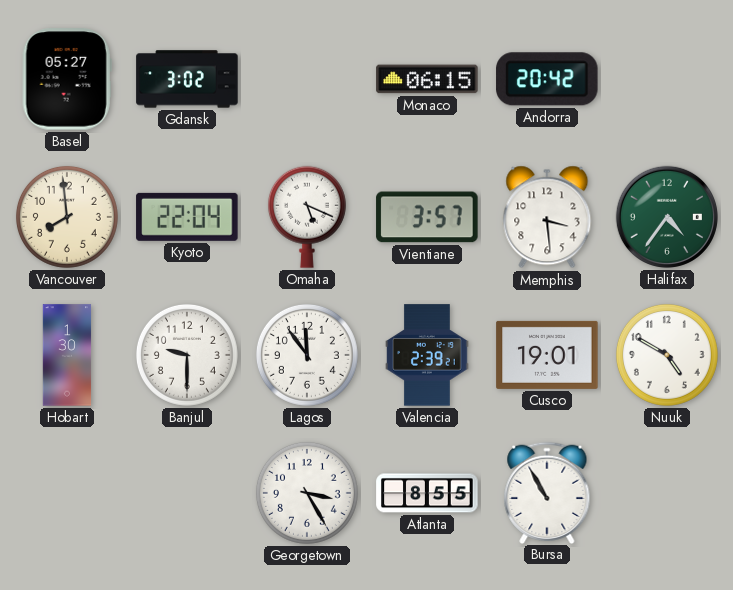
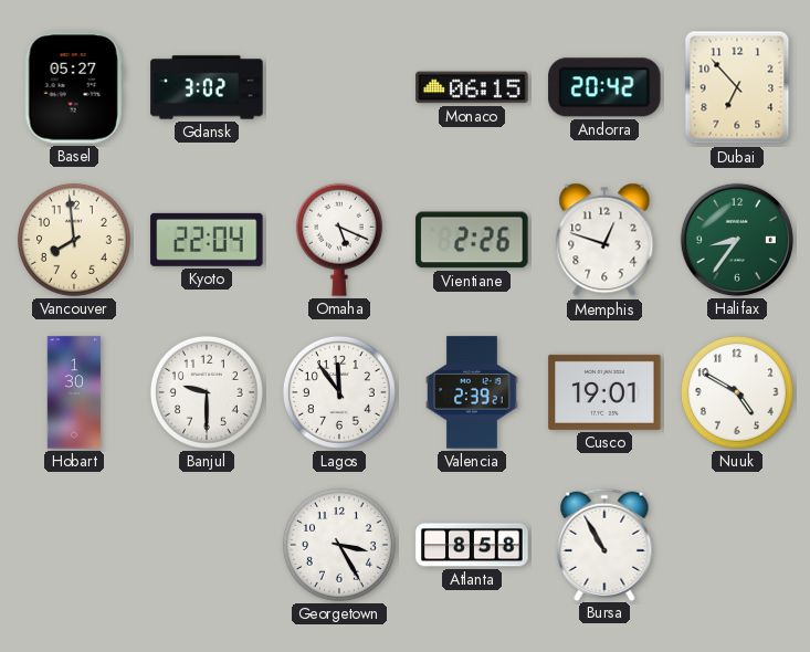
Dubai: none -> 6:53 (737, 87)
Vientiane: 3:57 -> 2:26 (472, 240)
Memphis: 3:29 -> 12:48 (604, 240)
Halifax: 4:36 -> 8:36 (737, 240)
Atlanta: 8:55 -> 8:58 (472, 545)
